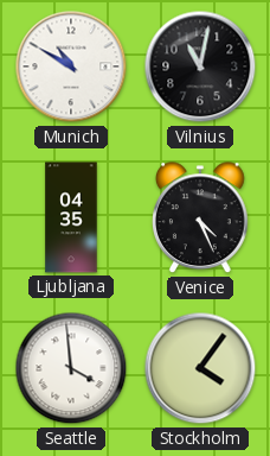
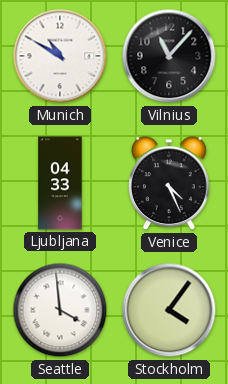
Vilnius: 11:02 -> 11:07 (169, 56)
Ljubljana: 04:35 -> 04:33 (60, 183)
